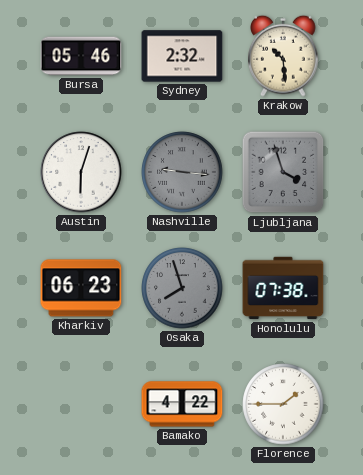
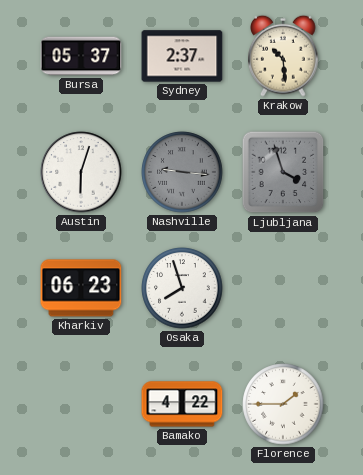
Bursa: 05:46 -> 05:37 (81, 56)
Sydney: 2:32 -> 2:37 (182, 56)
Osaka dial: grey -> white (182, 288)
Honolulu: 07:38 -> none (283, 288)
